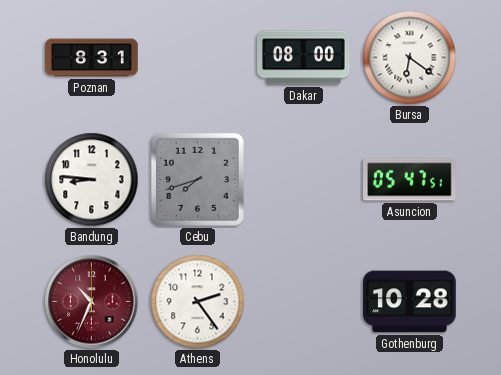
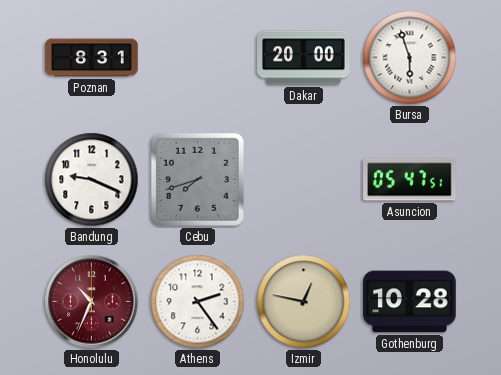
Dakar: 08:00 -> 20:00 (304, 58)
Bursa: 6:21 -> 5:57 (410, 58)
Bandung: 8:46 -> 9:19 (92, 180)
Izmir: none -> 12:47 (304, 302)
